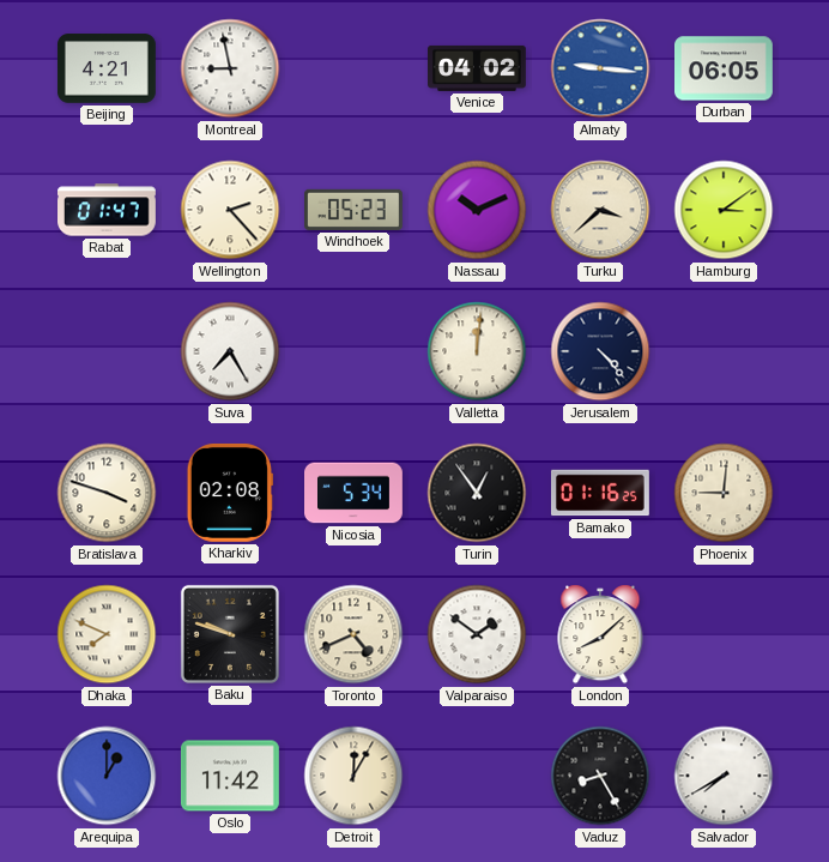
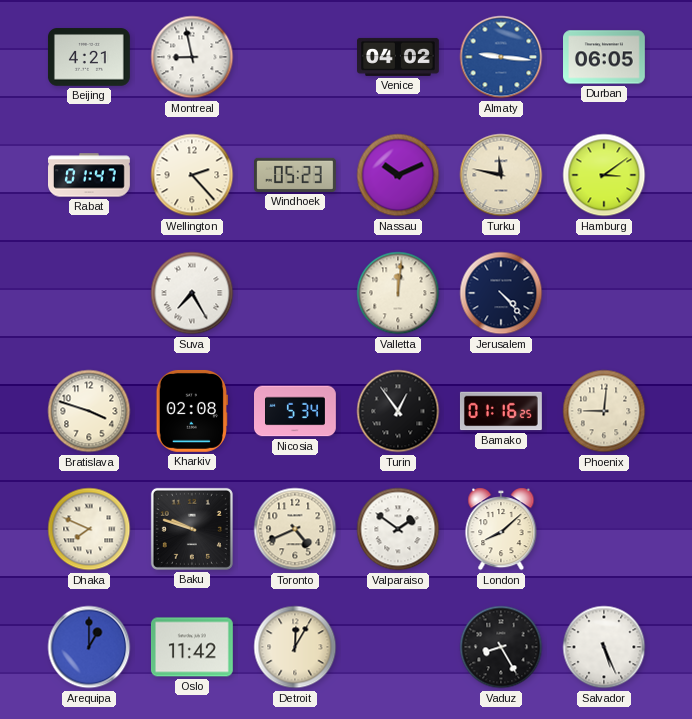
Turku: 3:38 -> 11:47 (501, 175)
Salvador: 7:40 -> 5:26 (604, 647)
